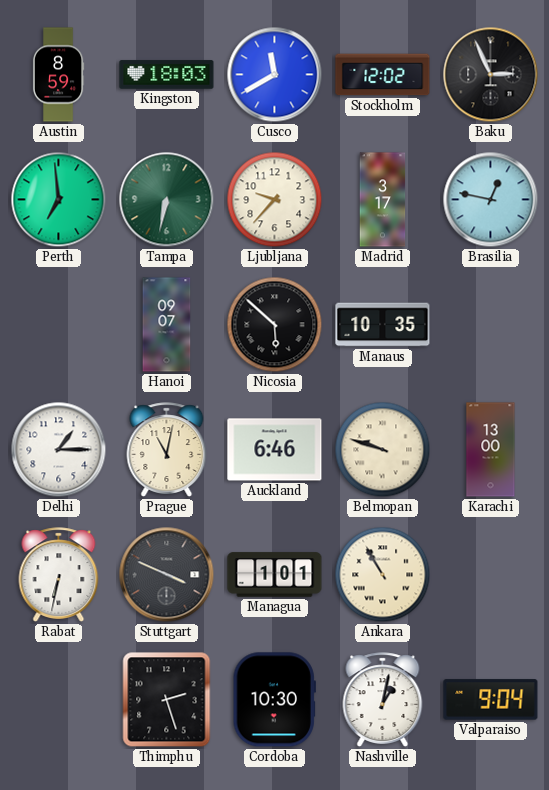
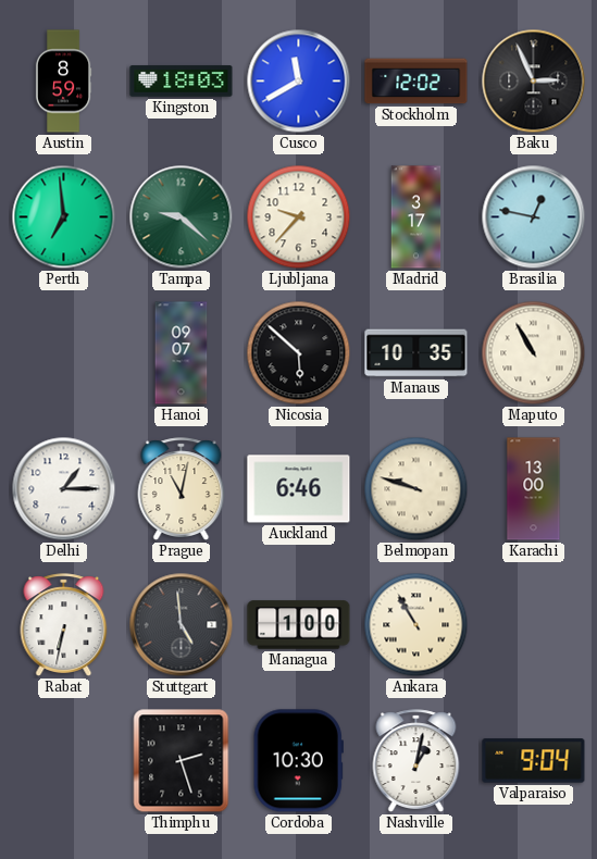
Tampa: 6:32 -> 9:22 (182, 217)
Maputo: none -> 10:55 (534, 353)
Stuttgart: 3:49 -> 4:59 (182, 625)
Managua: 1:01 -> 1:00 (299, 625)
